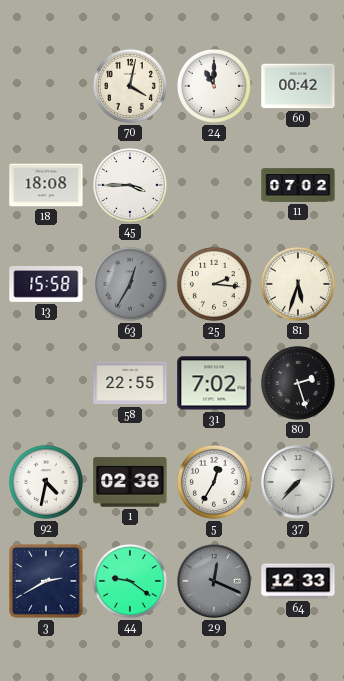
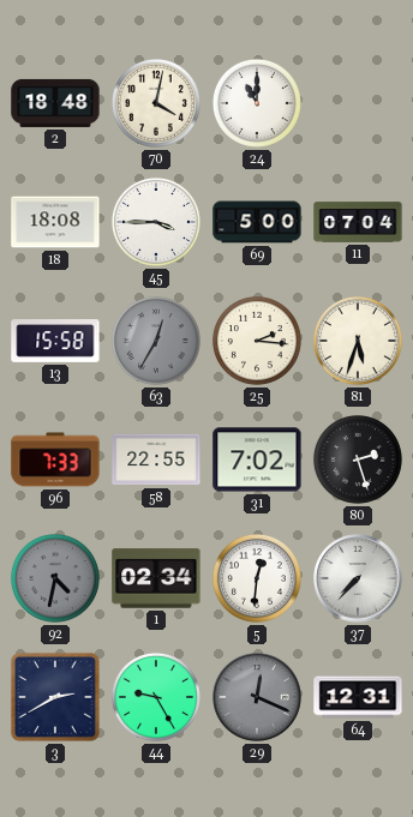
2: none -> 18:48 (55, 103)
60: 00:42 -> none (298, 86)
69: none -> 5:00 (257, 222)
11: 07:02 -> 07:04 (358, 222)
96: none -> 7:33 (55, 459)
92 dial: white -> grey (55, 578)
1: 02:38 -> 02:34 (156, 578)
5: 12:35 -> 12:31 (257, 578)
44: 9:21 -> 9:25 (156, 697)
64: 12:33 -> 12:31 (358, 697)
